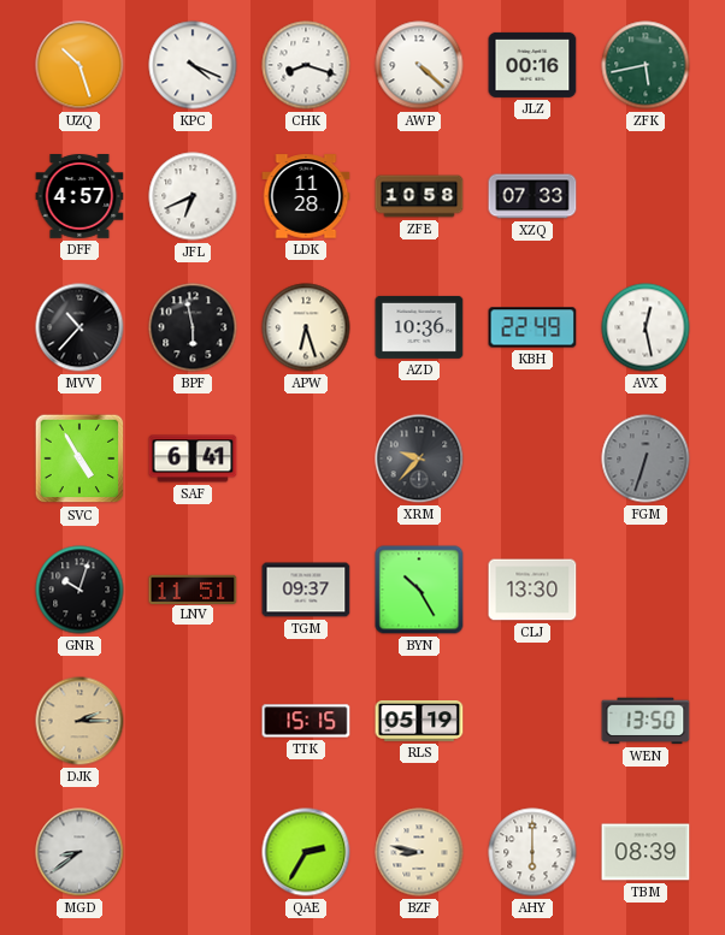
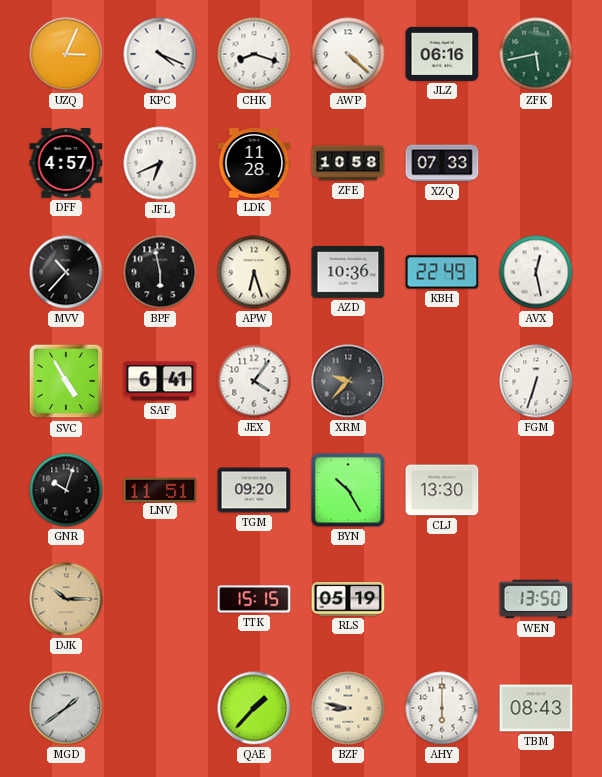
UZQ: 10:27 -> 3:04 (66, 54)
JLZ: 00:16 -> 06:16 (442, 54)
JEX: none -> 4:06 (254, 381)
FGM dial: grey -> white (536, 381)
TGM: 09:37 -> 09:20 (254, 490)
DJK: 2:15 -> 10:15 (66, 599)
MGD: 8:39 -> 1:39 (66, 708)
QAE: 2:35 -> 1:37 (254, 708)
TBM: 08:39 -> 08:43 (536, 708)
